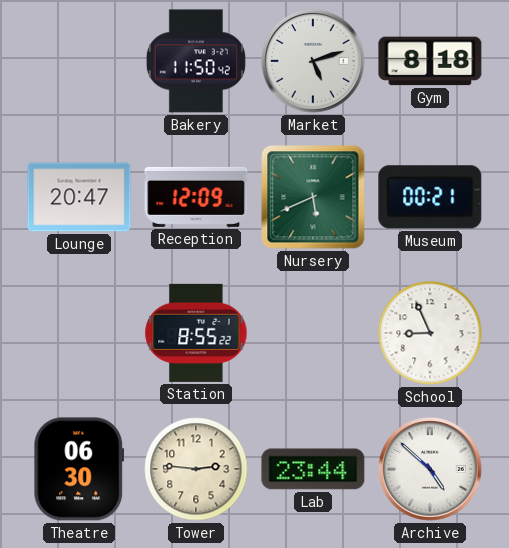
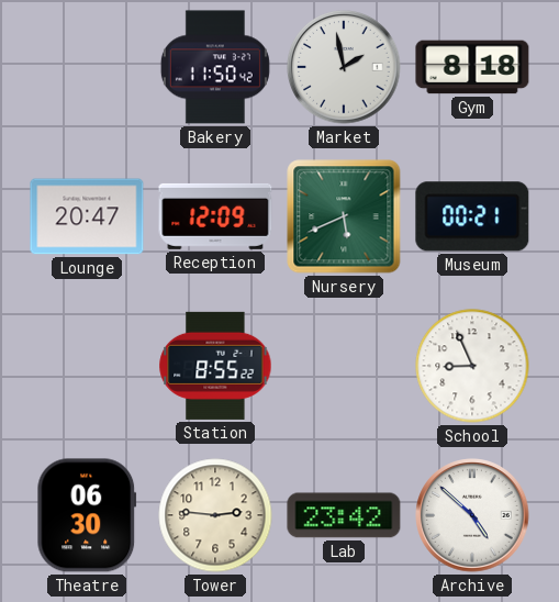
Market: 5:12 -> 1:58 (344, 67)
Lab: 23:44 -> 23:42 (344, 515)
